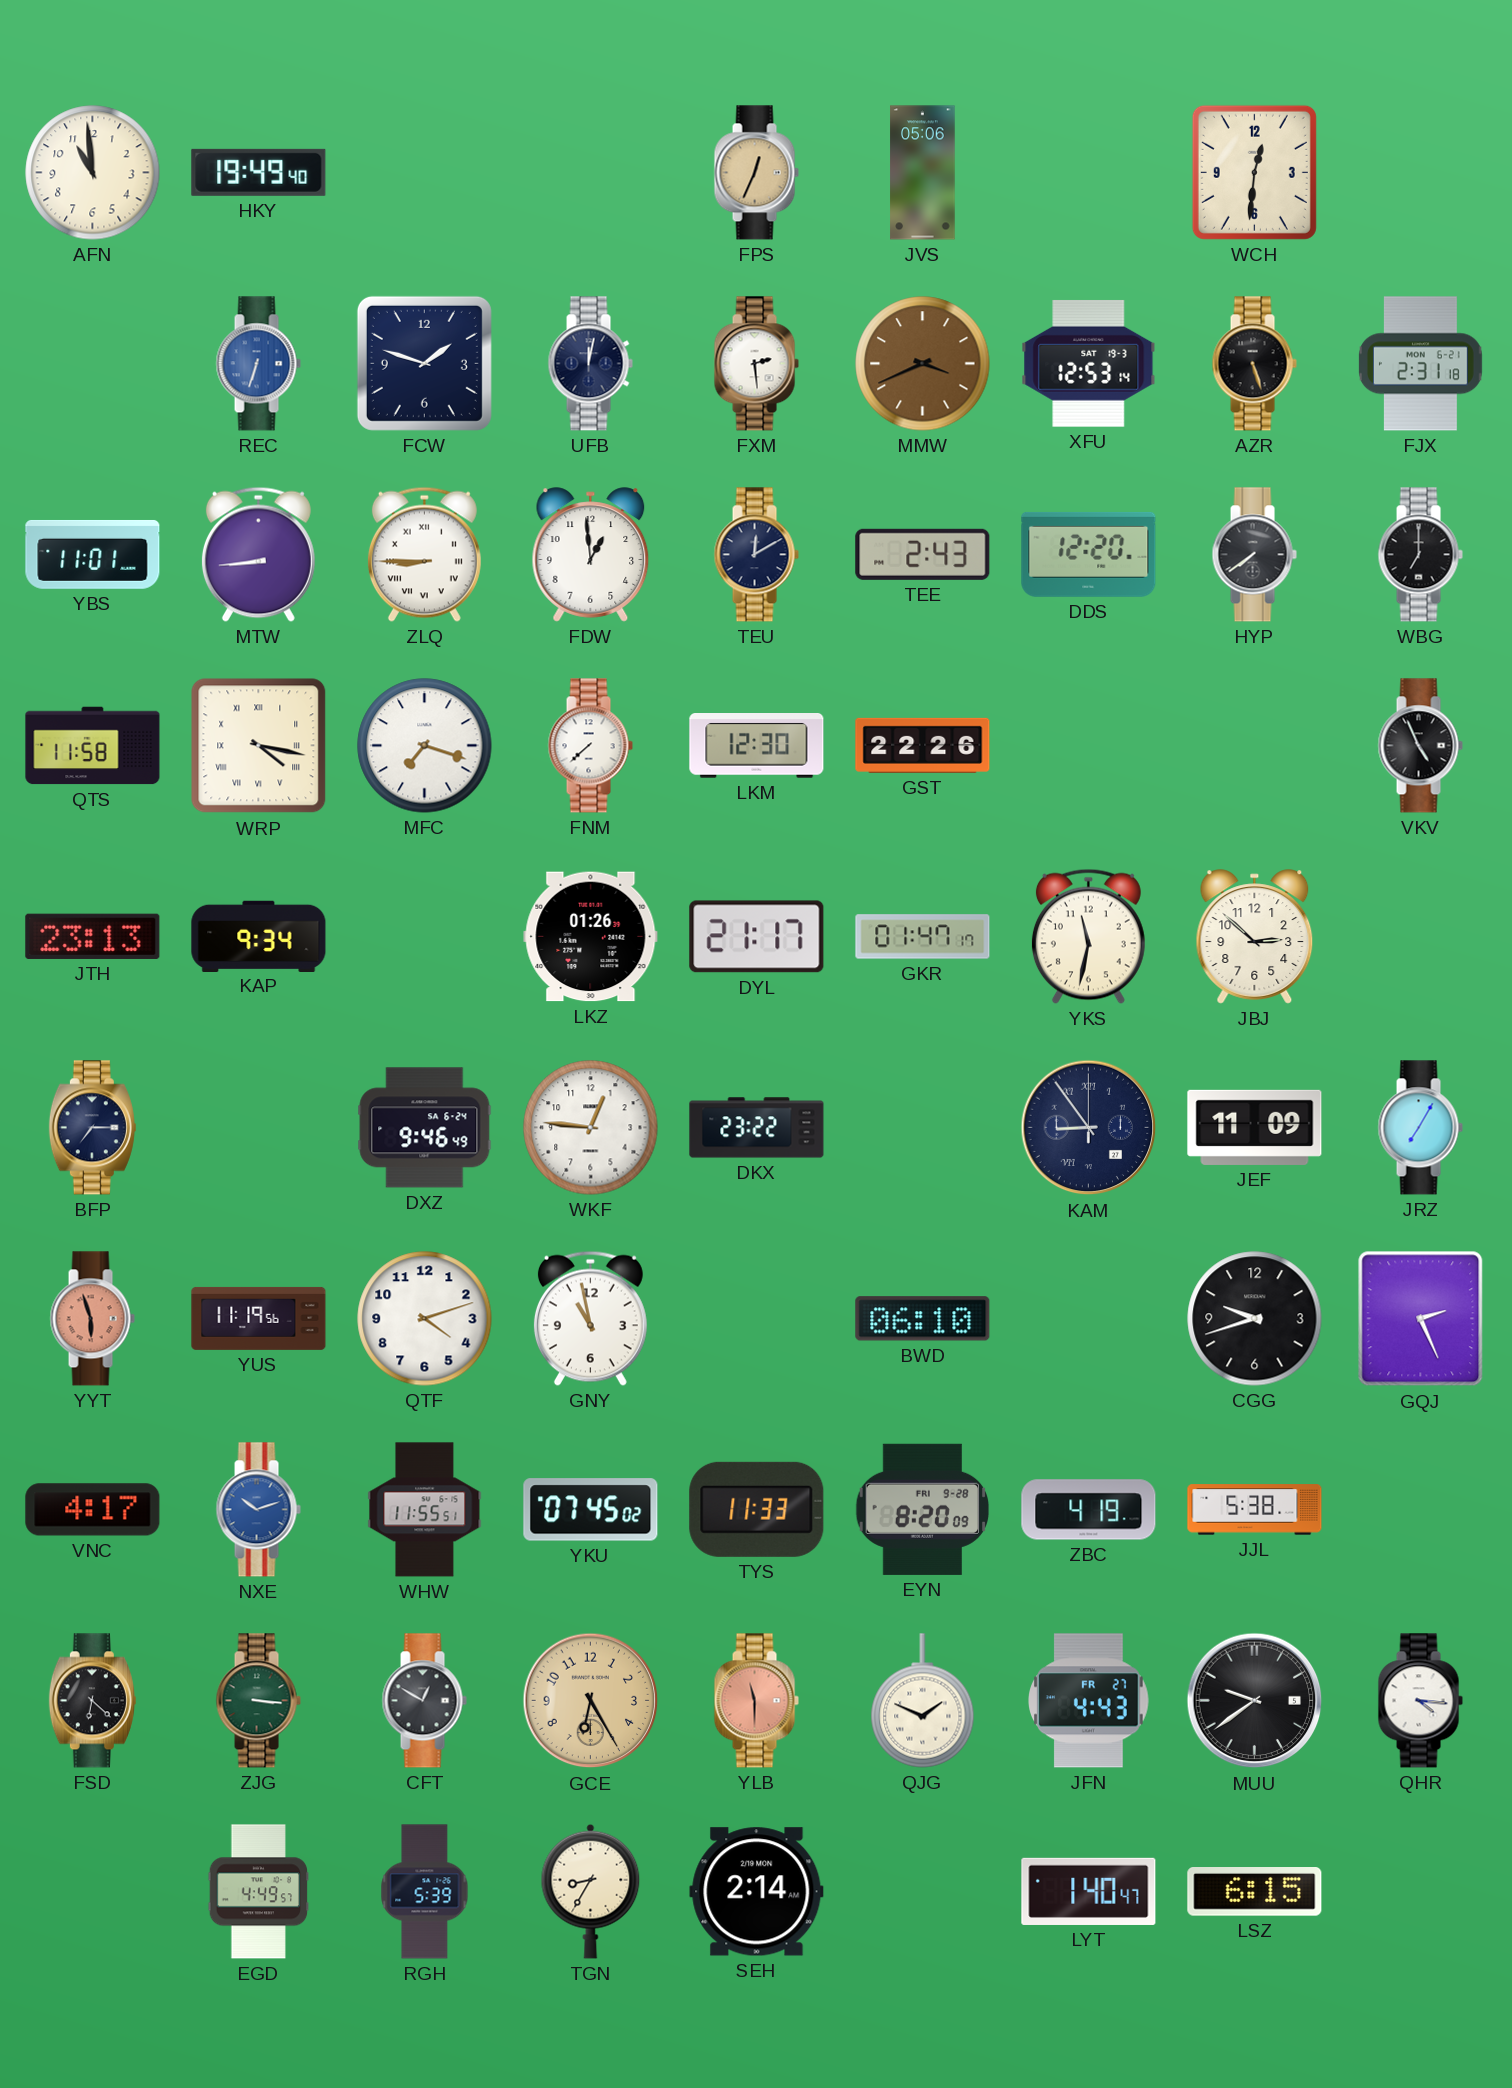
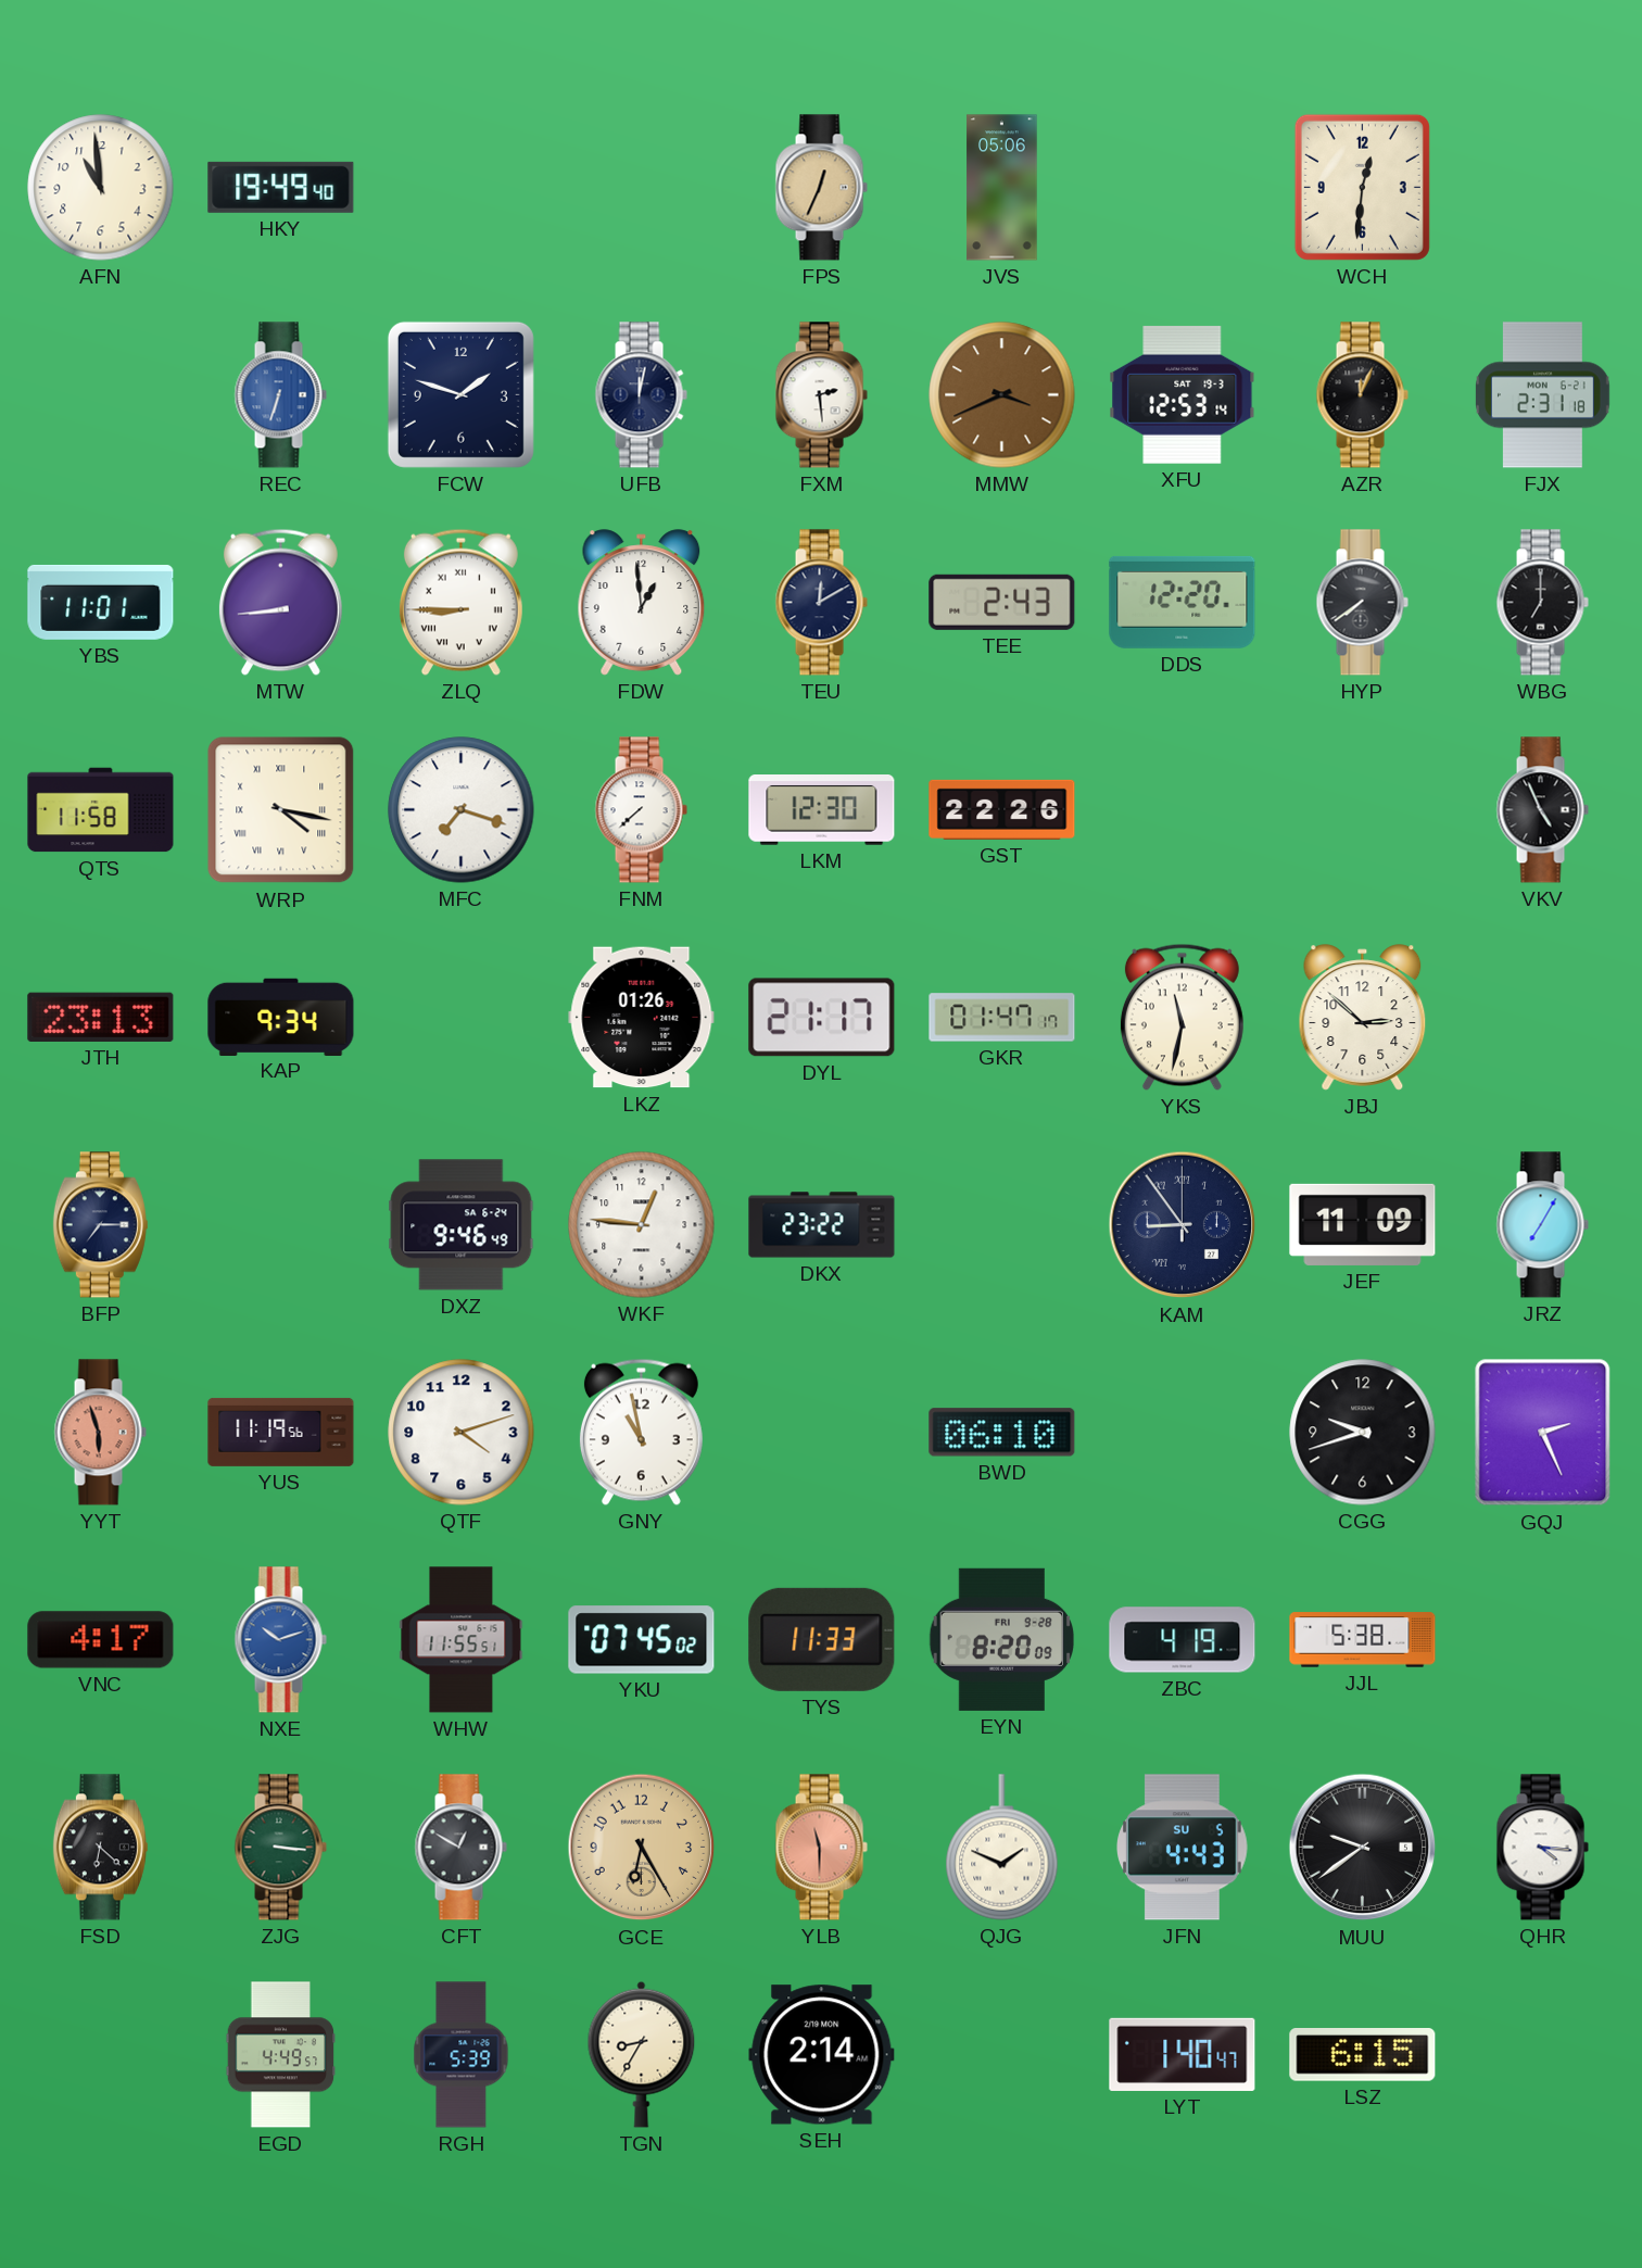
AZR: 5:27 -> 12:04 (1362, 395)
JFN date: FR 27 -> SU 5 (1183, 1848)
